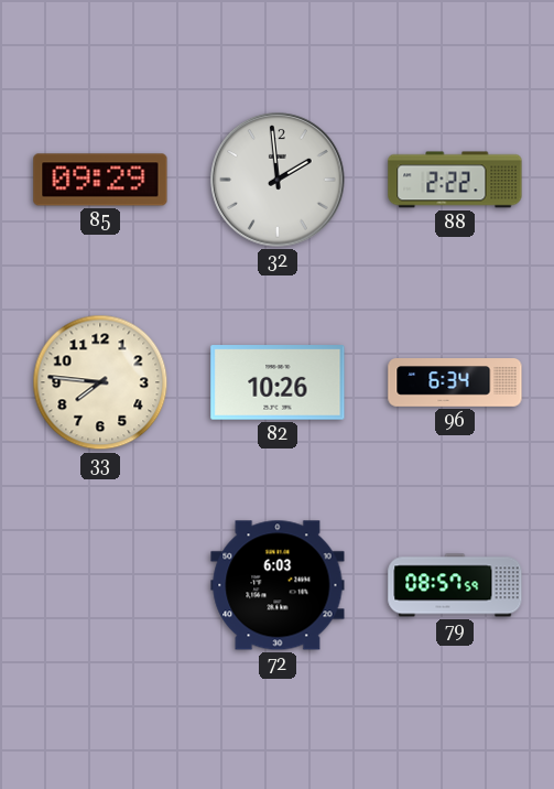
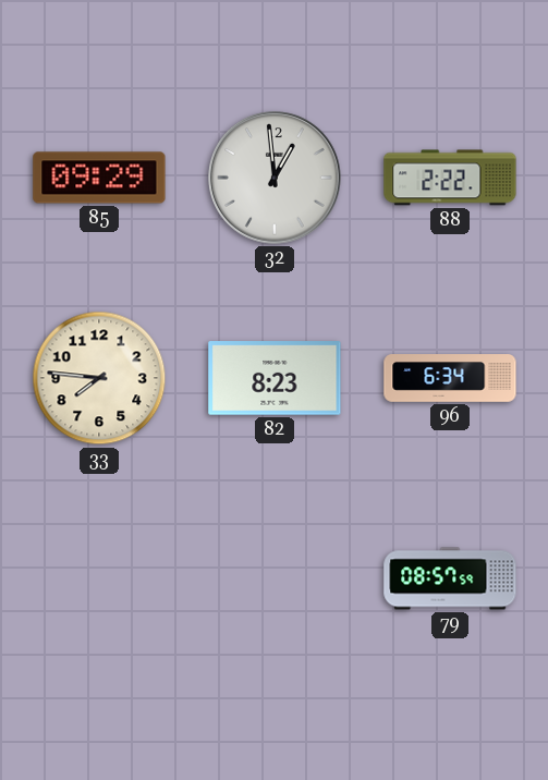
32: 1:59 -> 12:59 (275, 178)
82: 10:26 -> 8:23 (275, 378)
72: 6:03 -> none (278, 585)
